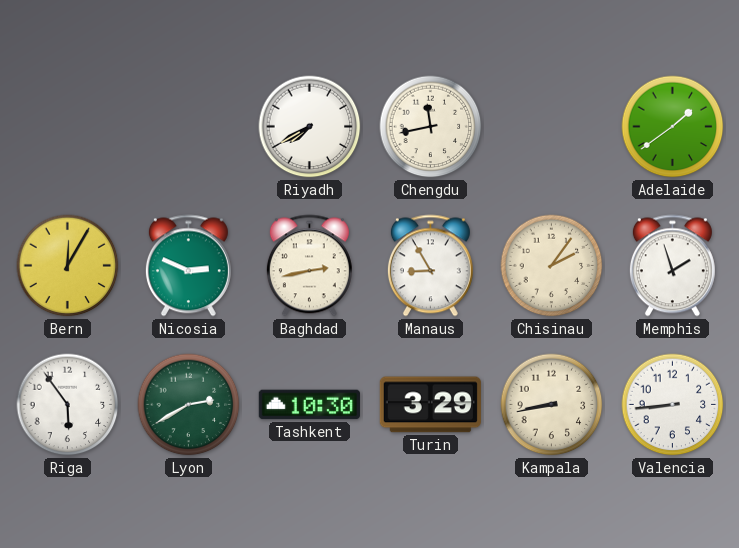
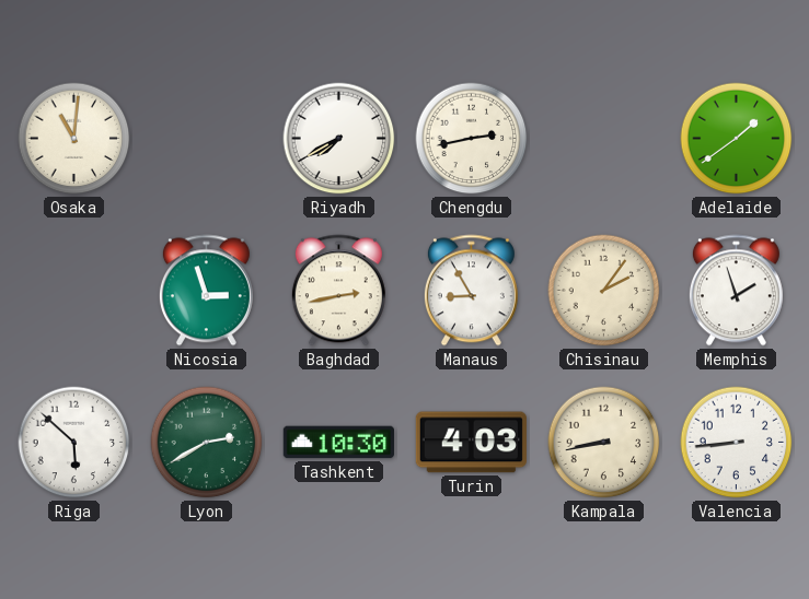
Osaka: none -> 11:01 (74, 139)
Chengdu: 11:43 -> 2:43 (472, 139)
Bern: 12:05 -> none (68, 266)
Nicosia: 2:49 -> 2:57 (206, 291)
Riga: 5:54 -> 5:52 (74, 443)
Turin: 3:29 -> 4:03 (471, 443)
